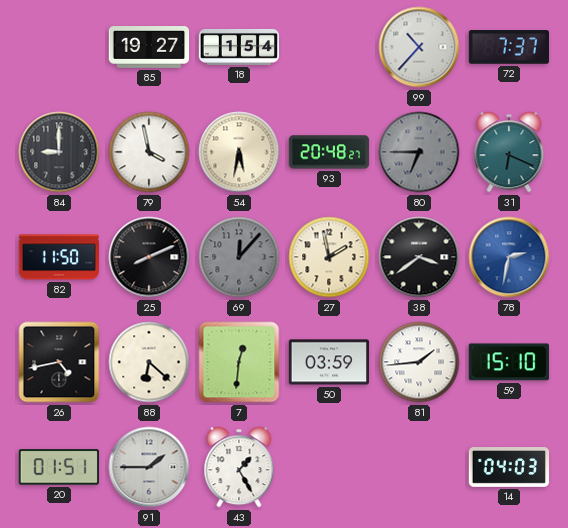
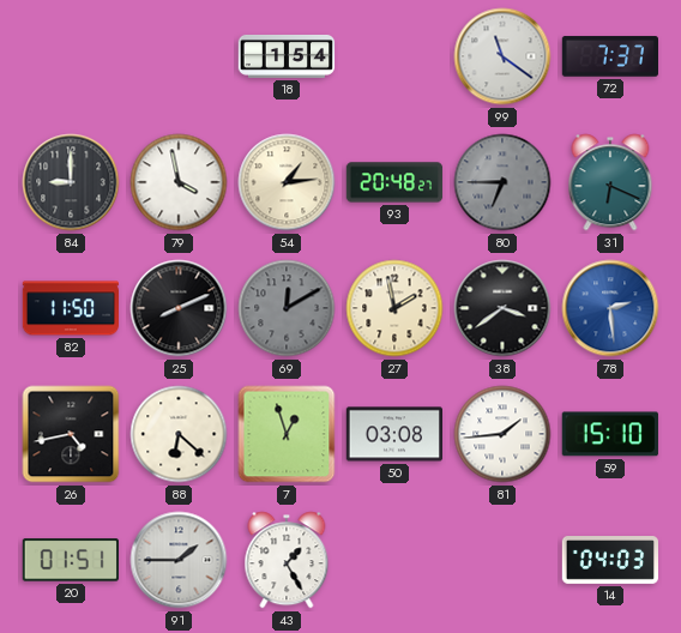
85: 19:27 -> none (149, 48)
99: 10:37 -> 11:21 (502, 56)
54: 5:32 -> 1:14 (287, 182)
69: 12:07 -> 12:10 (287, 308)
78: 2:32 -> 2:29 (610, 308)
7: 12:31 -> 12:57 (287, 434)
50: 03:59 -> 03:08 (393, 434)
